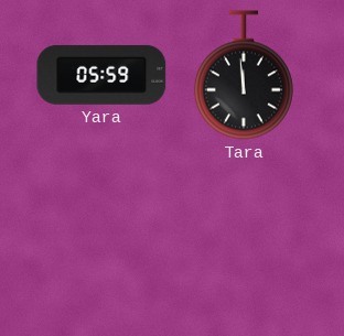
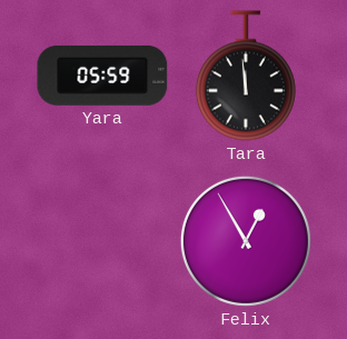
Felix: none -> 12:55 (246, 241)
